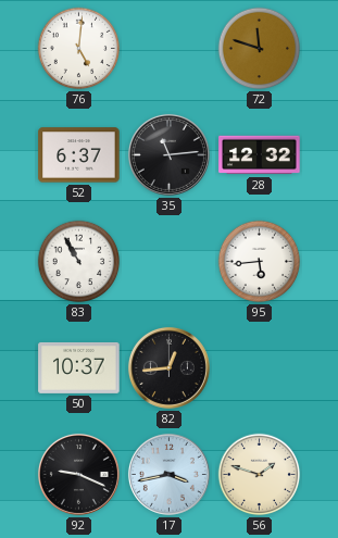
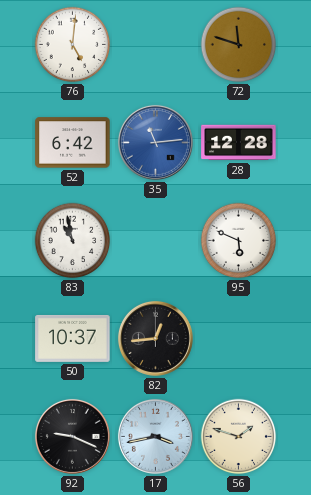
52: 6:37 -> 6:42 (73, 143)
35 dial: black -> blue (155, 142)
28: 12:32 -> 12:28 (239, 143)
83: 10:55 -> 10:58 (73, 241)
95: 5:44 -> 5:49 (239, 241)
